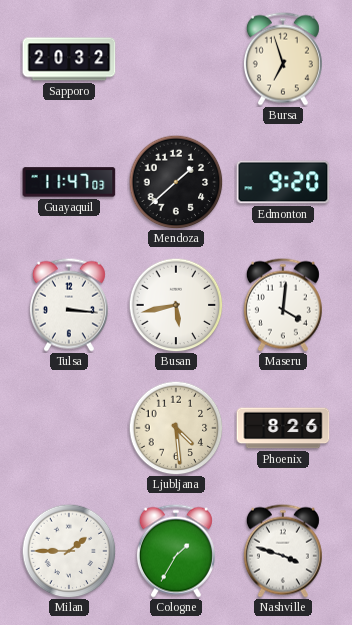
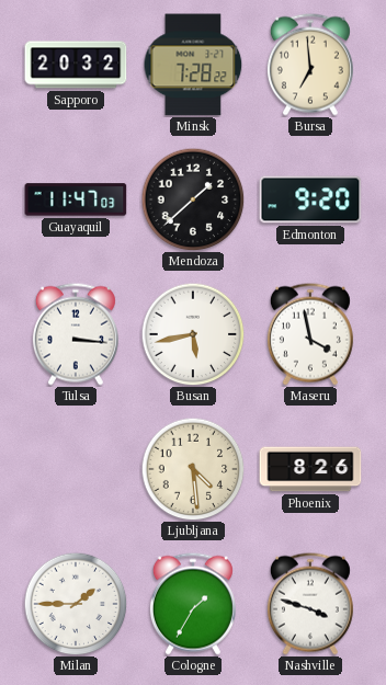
Minsk: none -> 7:28 (193, 65)
Bursa: 6:57 -> 6:59 (310, 65)
Maseru: 4:01 -> 3:58 (310, 334)
